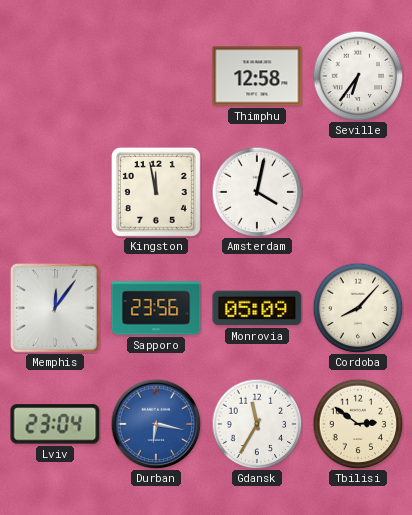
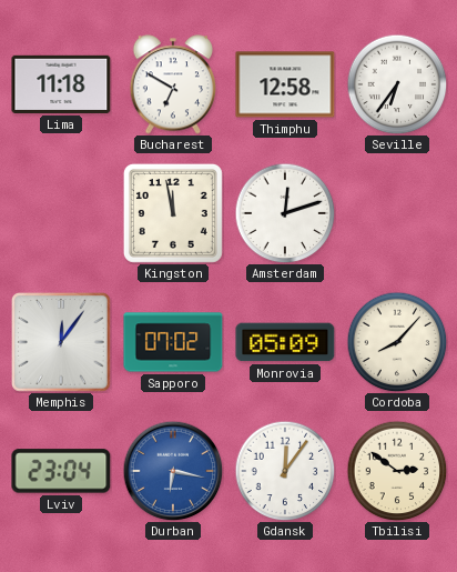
Lima: none -> 11:18 (61, 84)
Bucharest: none -> 6:50 (172, 84)
Amsterdam: 4:02 -> 12:12 (285, 213)
Sapporo: 23:56 -> 07:02 (173, 342)
Gdansk: 11:35 -> 12:06 (285, 471)
